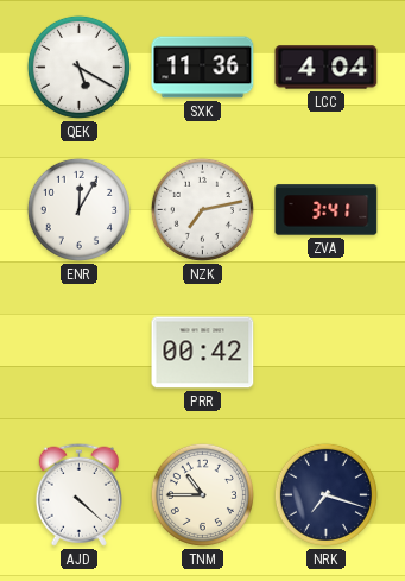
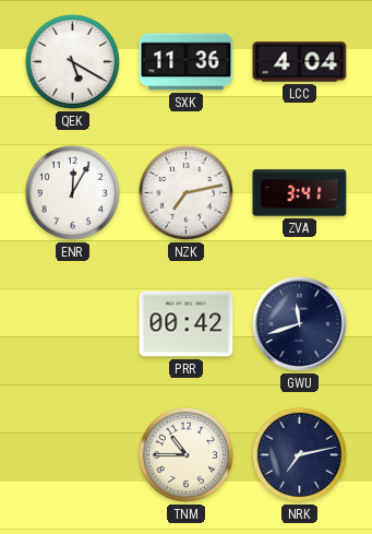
GWU: none -> 11:42 (299, 323)
AJD: 4:22 -> none (78, 494)
NRK: 7:18 -> 7:13 (299, 454)
